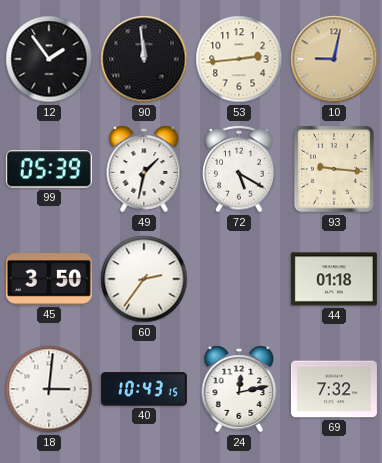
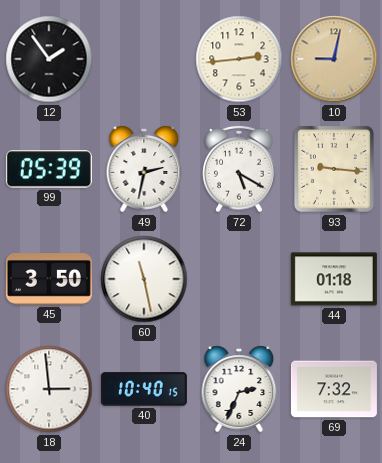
90: 11:59 -> none (144, 59)
49: 1:32 -> 2:32 (144, 169)
60: 2:36 -> 11:28 (144, 279)
18: 3:01 -> 2:59 (49, 389)
40: 10:43 -> 10:40 (144, 389)
24: 12:13 -> 2:34 (239, 389)
